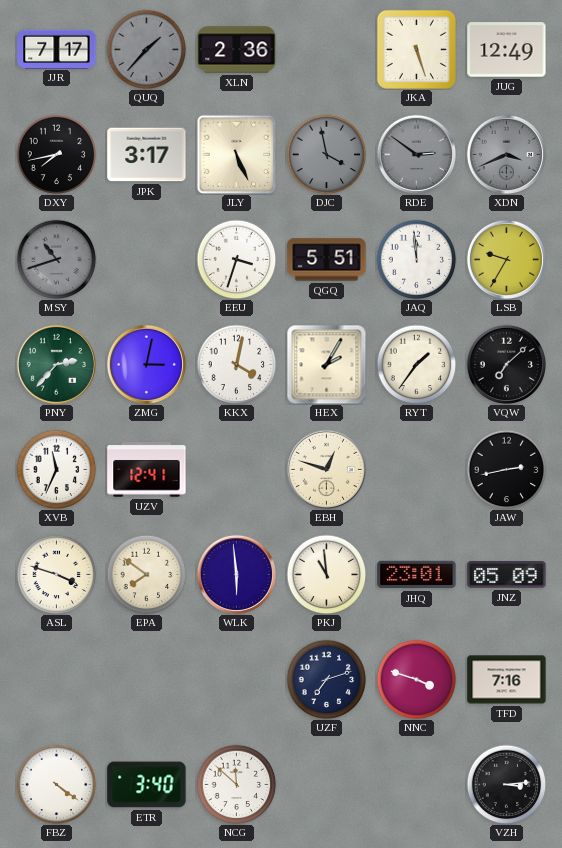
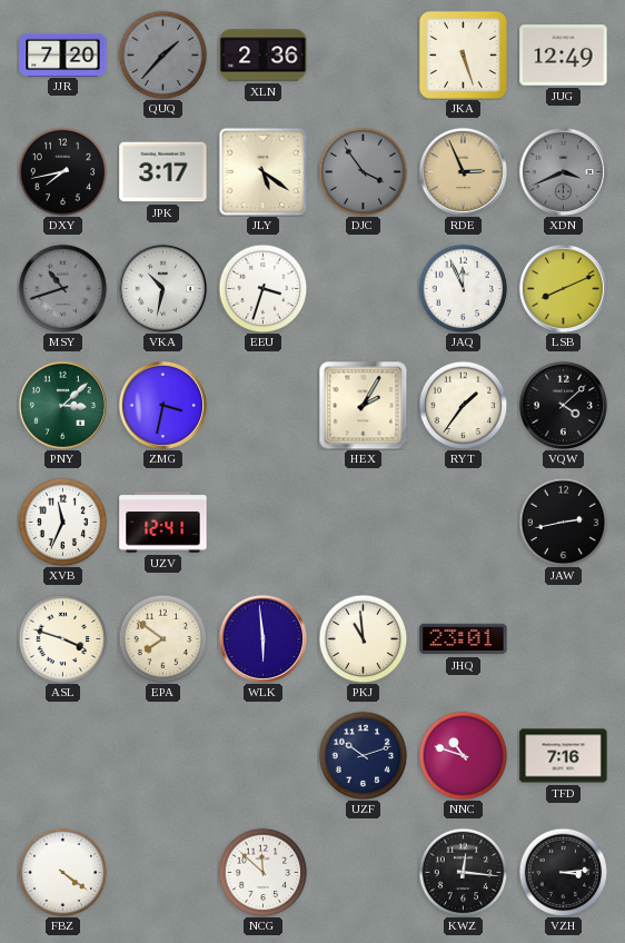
JJR: 7:17 -> 7:20 (63, 54)
JLY: 5:26 -> 5:21 (262, 171)
DJC: 3:58 -> 3:54 (363, 171)
RDE: 2:51 -> 2:56 (463, 171)
RDE dial: grey -> champagne (463, 171)
VKA: none -> 10:32 (162, 288)
QGQ: 5:51 -> none (327, 260)
JAQ: 11:59 -> 11:56 (463, 288)
LSB: 9:35 -> 8:11 (563, 288)
PNY: 2:37 -> 3:08 (62, 405)
ZMG: 3:02 -> 3:32 (162, 405)
KKX: 4:02 -> none (236, 364)
VQW: 7:08 -> 4:08 (563, 405)
EBH: 12:48 -> none (326, 469)
JNZ: 05:09 -> none (507, 575)
UZF: 7:12 -> 10:12 (363, 755)
NNC: 3:48 -> 10:48 (463, 755)
ETR: 3:40 -> none (147, 785)
KWZ: none -> 12:16 (463, 872)
